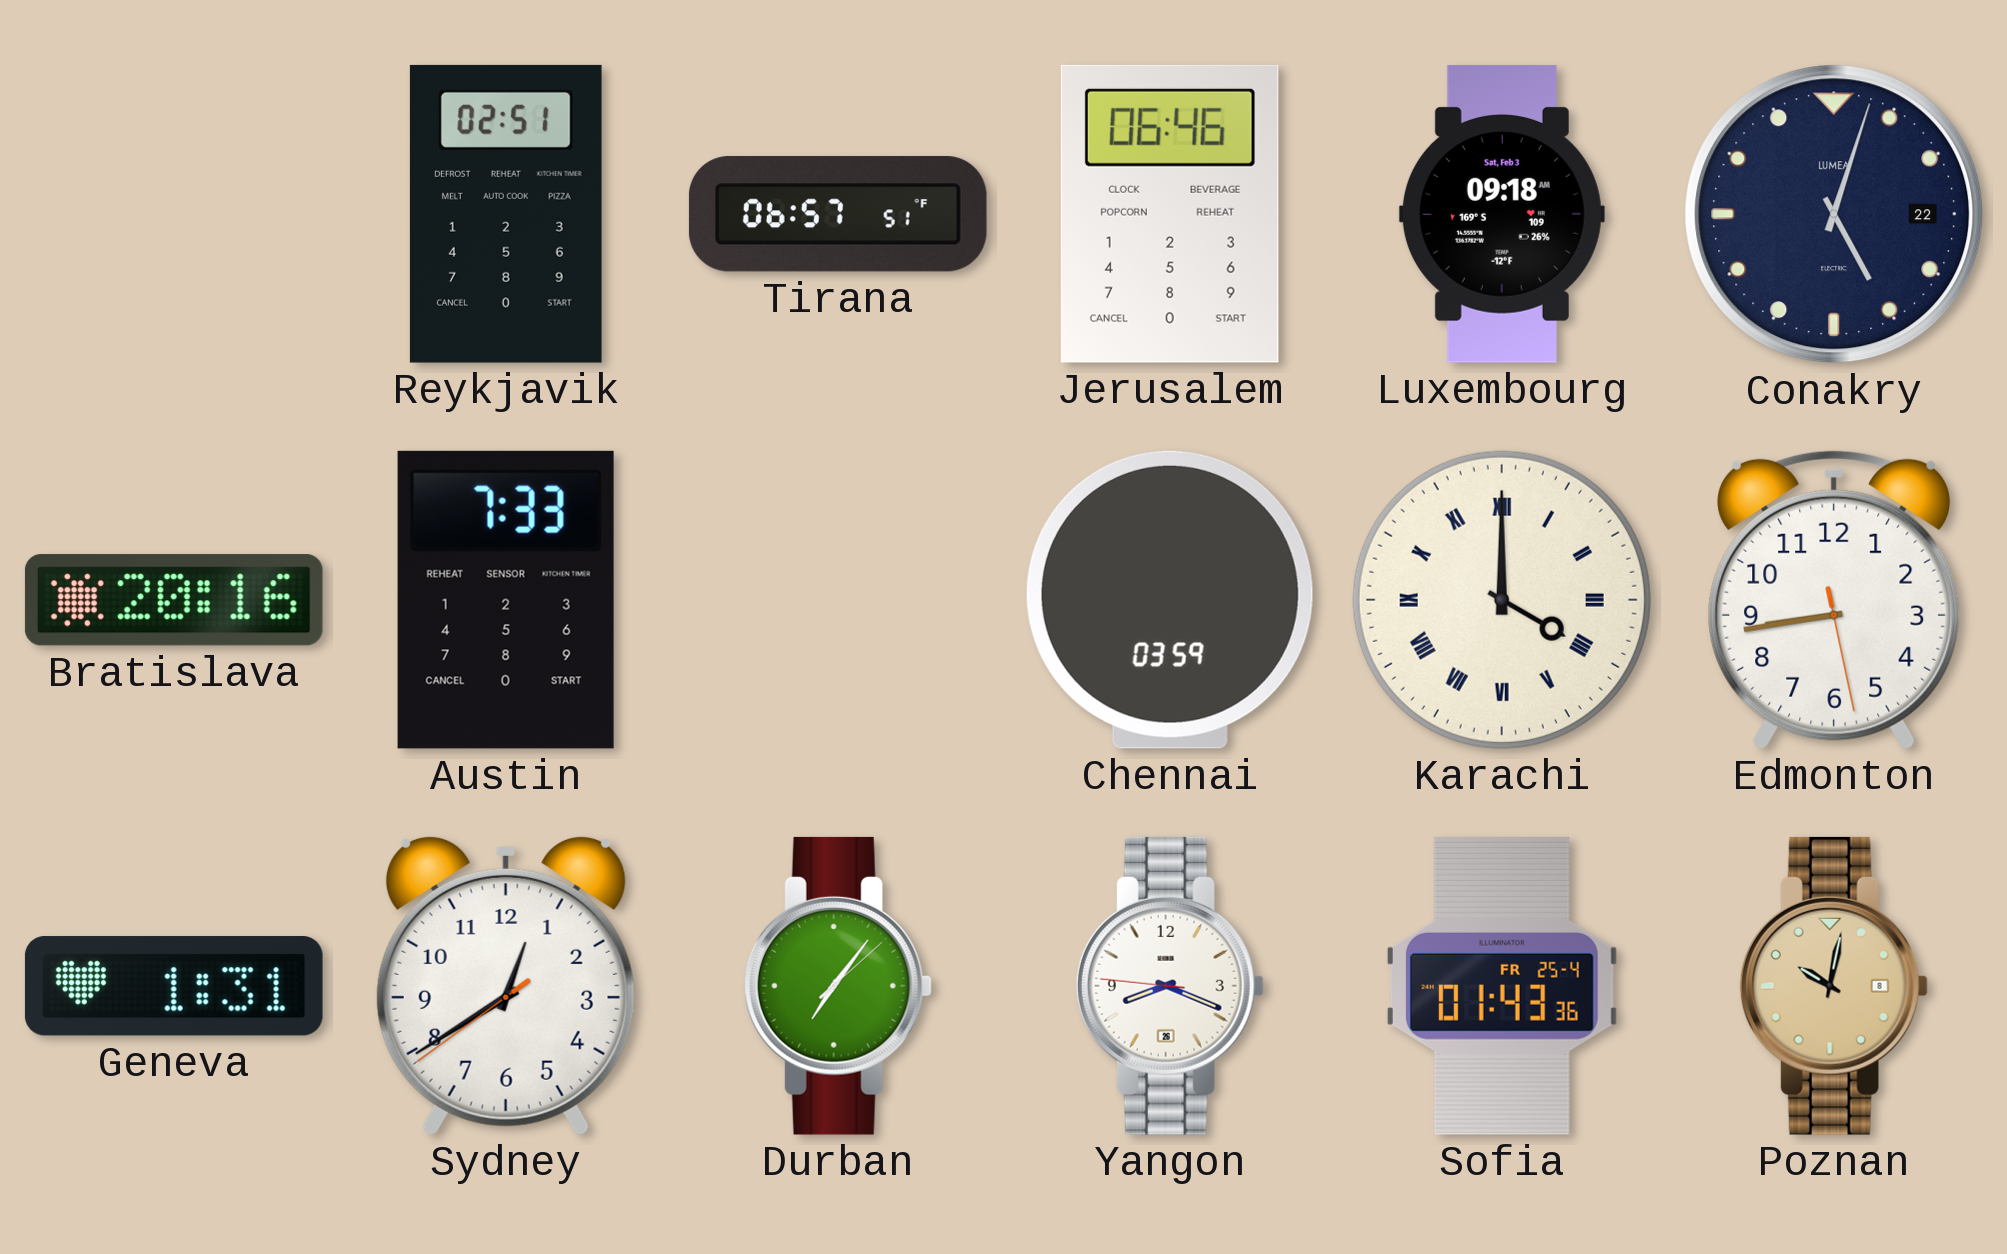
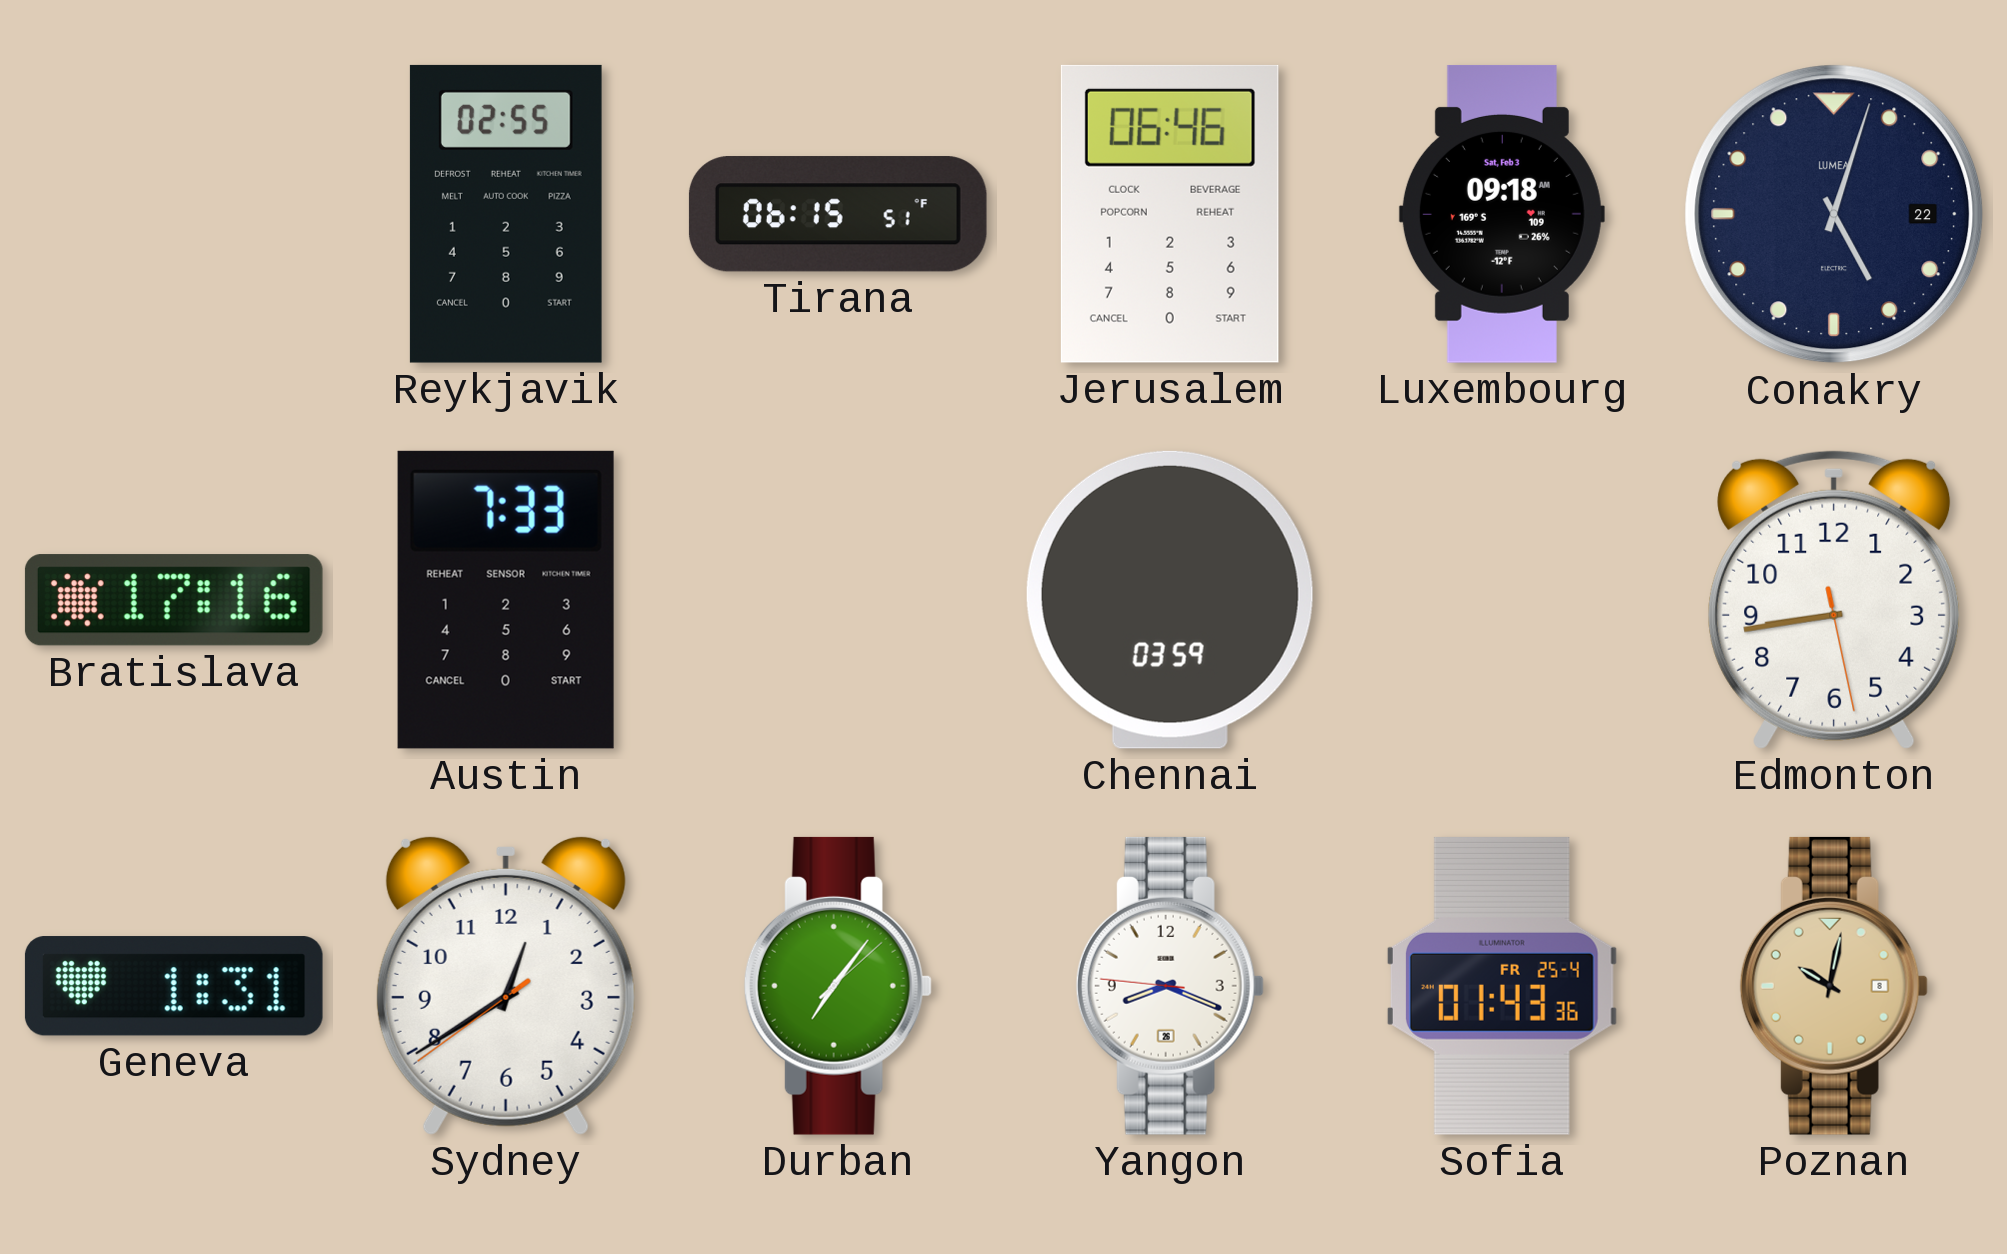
Reykjavik: 02:51 -> 02:55 (506, 214)
Tirana: 06:57 -> 06:15 (838, 214)
Bratislava: 20:16 -> 17:16 (174, 600)
Karachi: 4:00 -> none (1502, 600)
